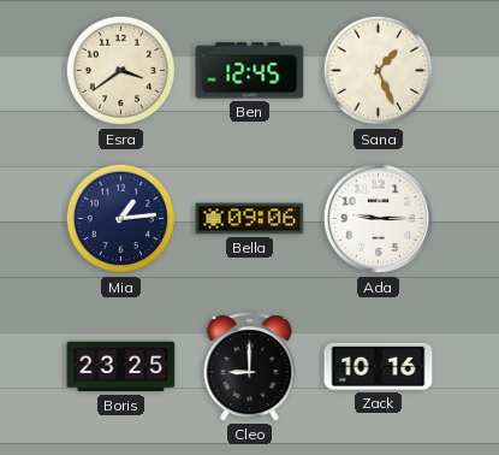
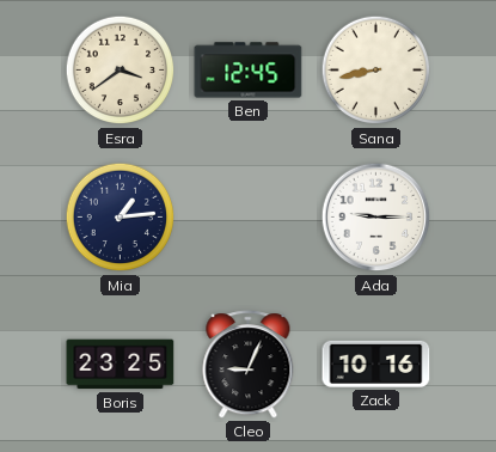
Sana: 1:26 -> 8:43 (376, 71)
Bella: 09:06 -> none (250, 219)
Cleo: 9:00 -> 9:04 (249, 365)
